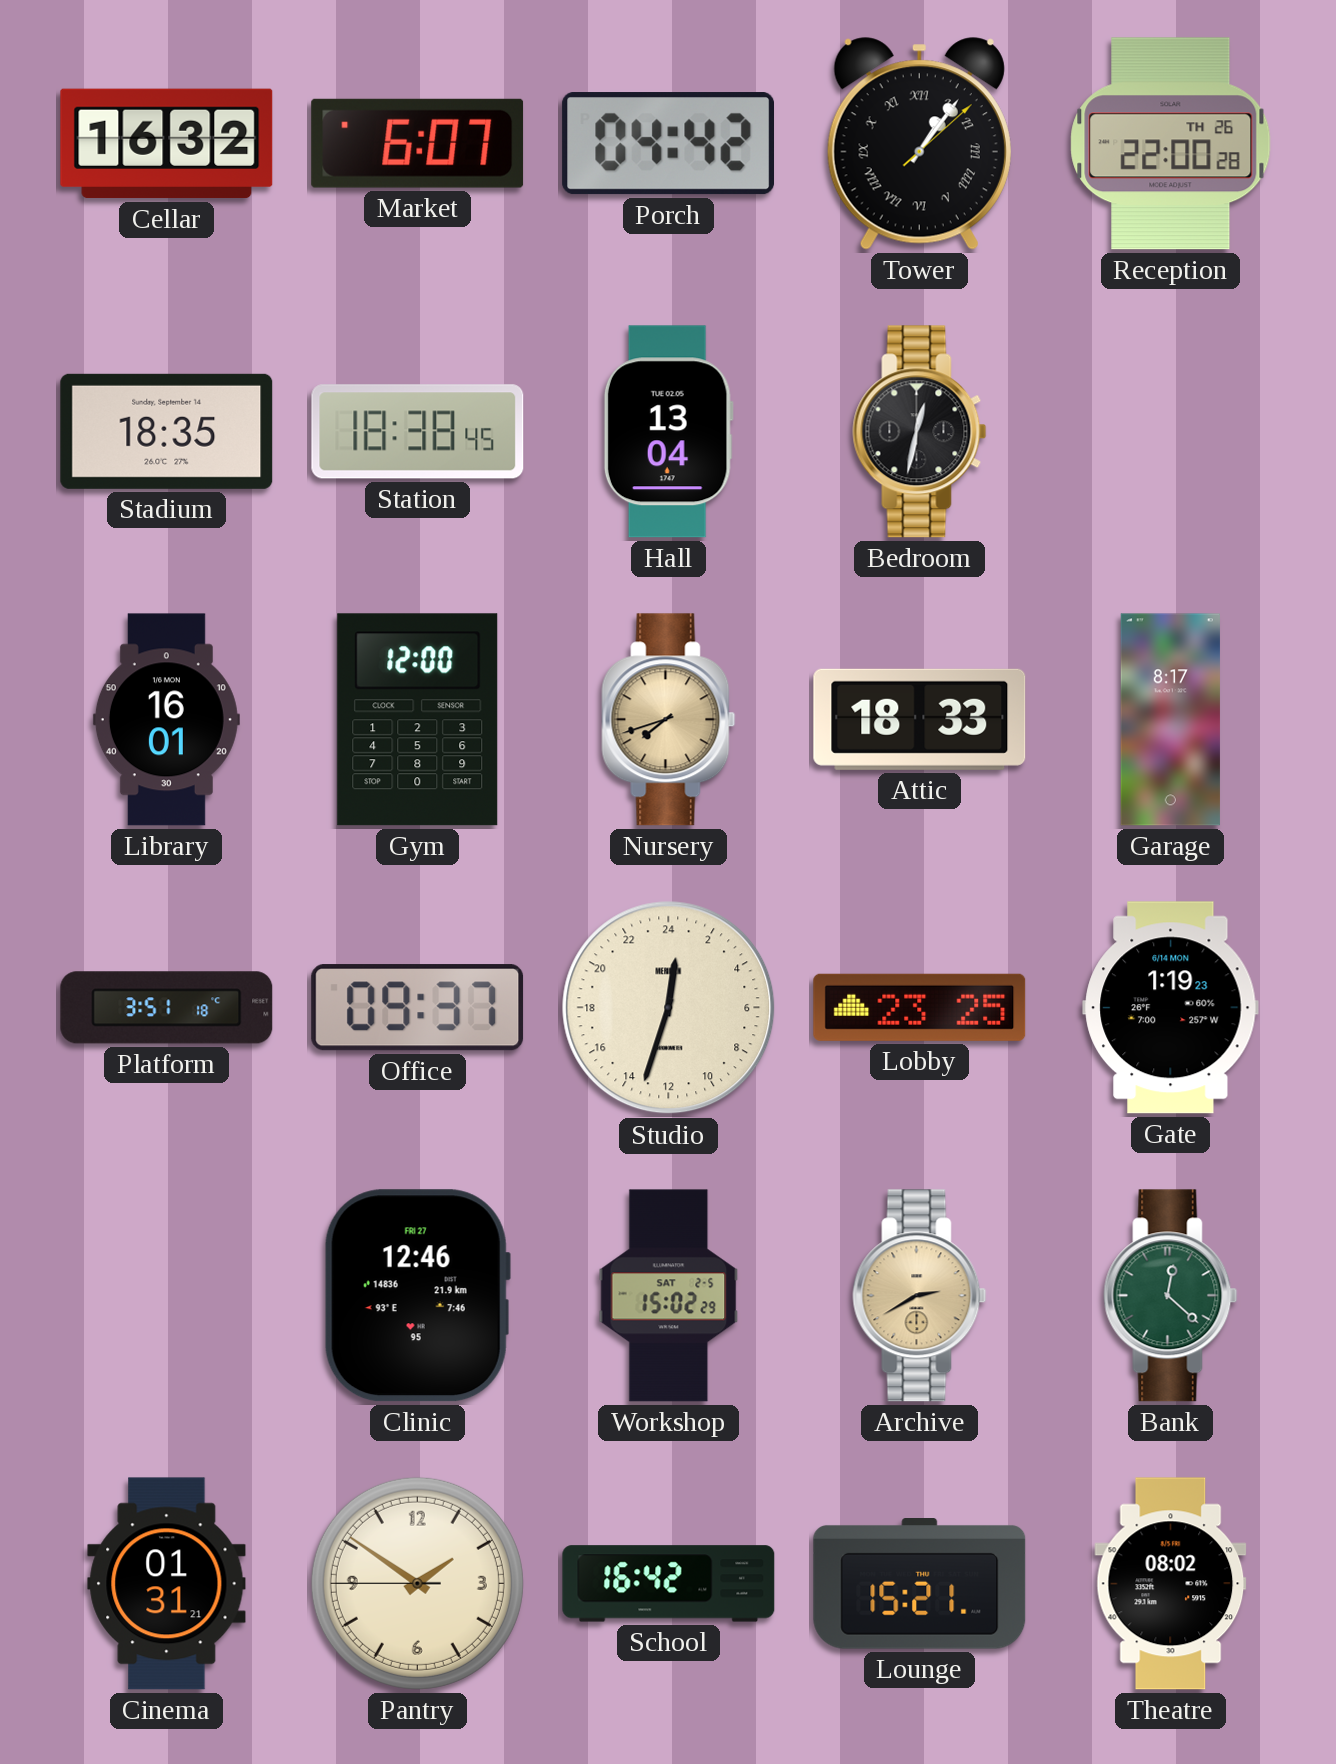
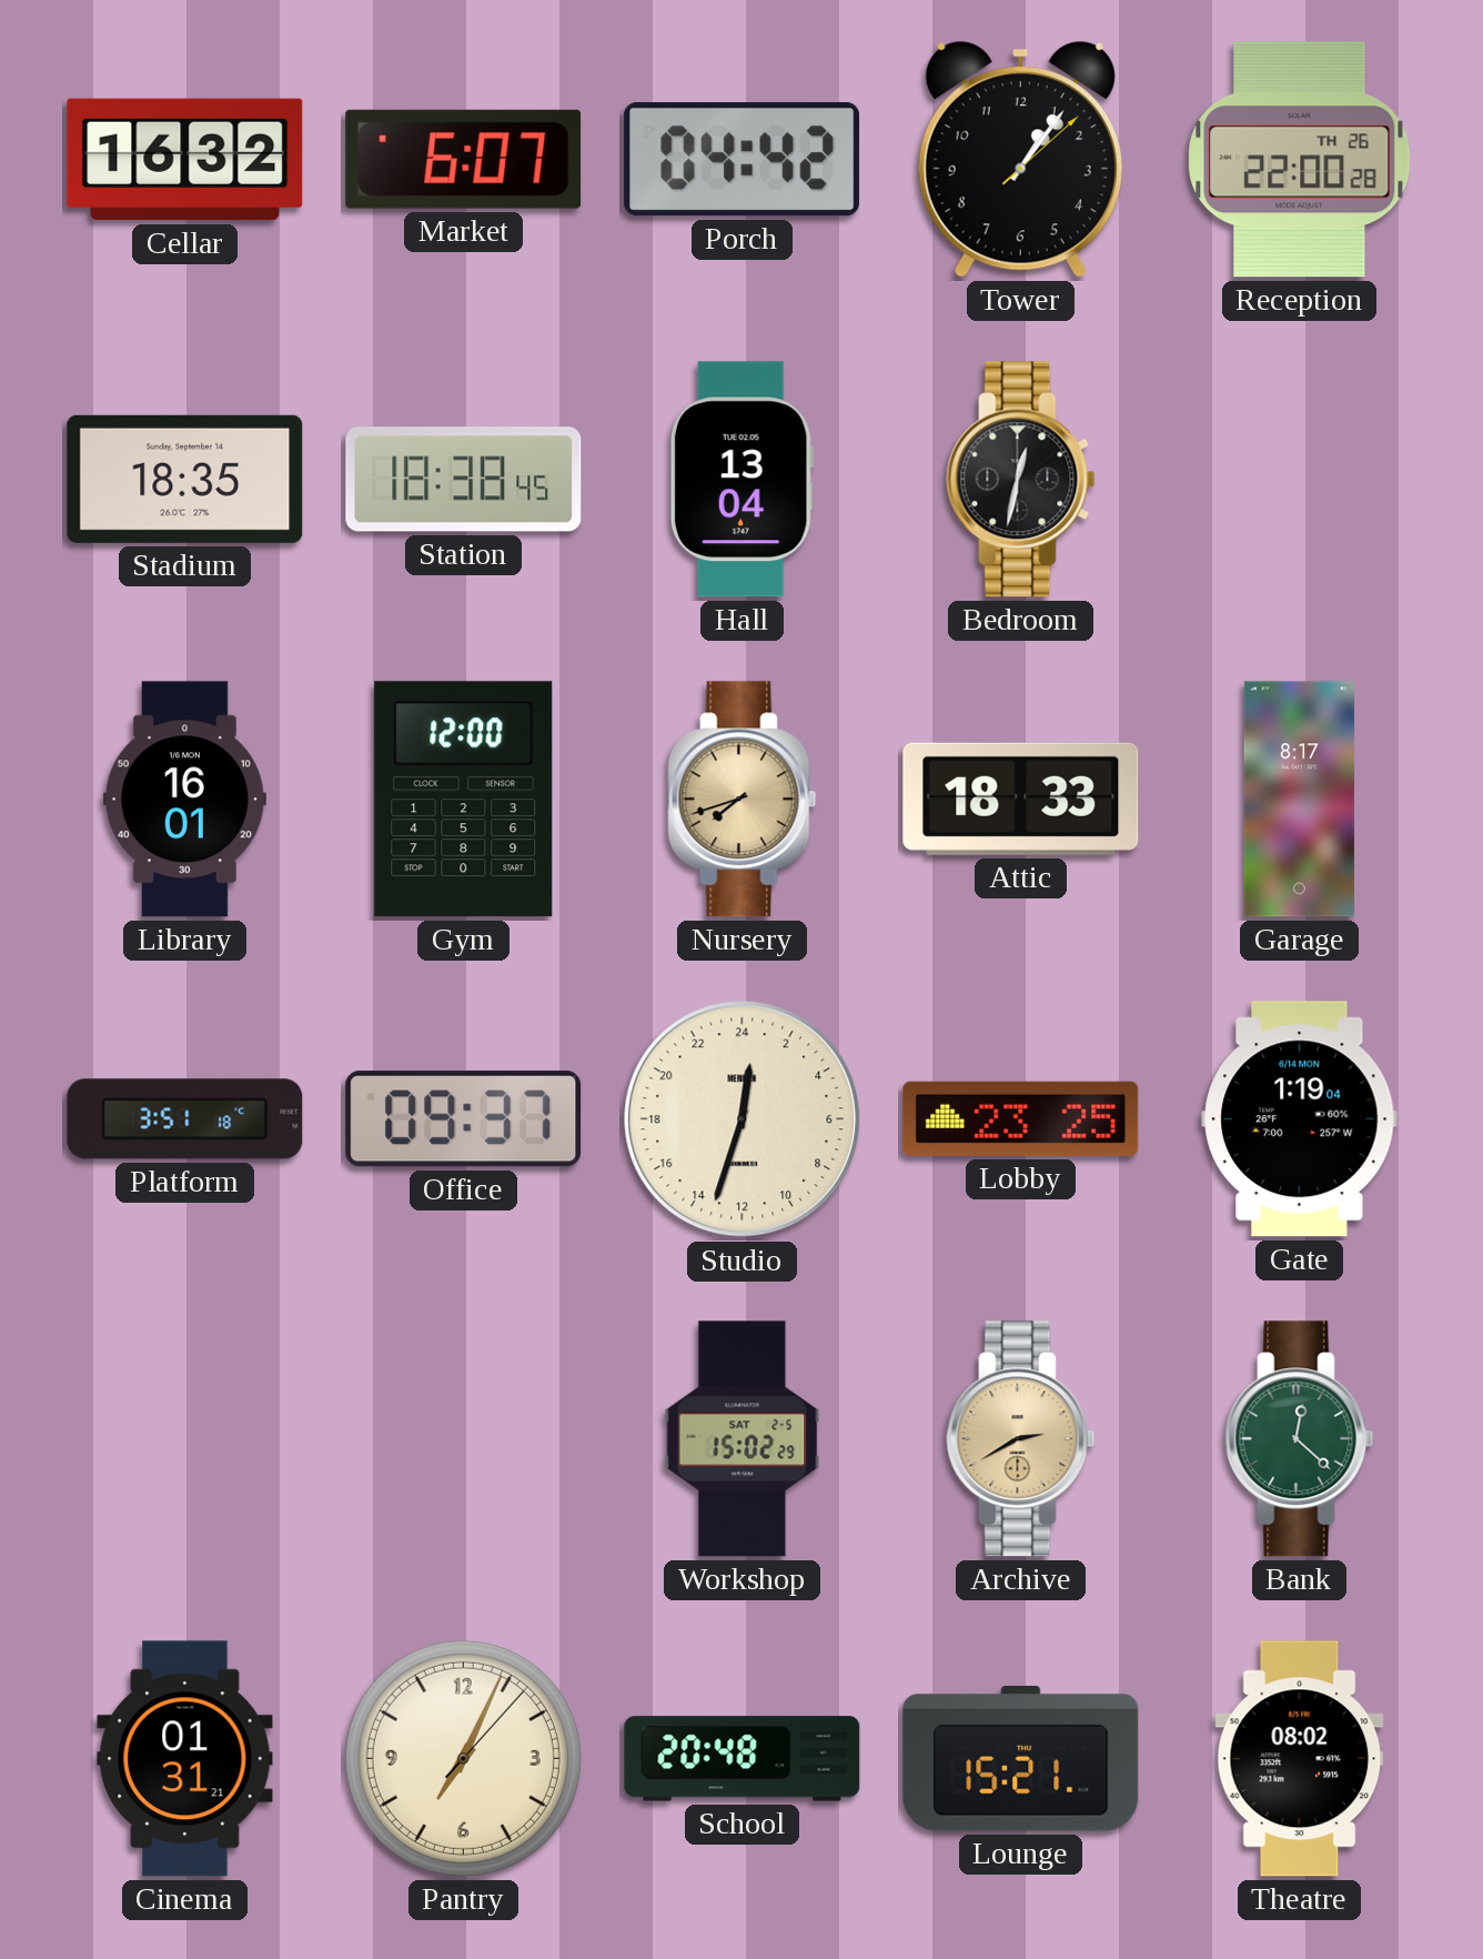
Tower numerals: Roman -> Arabic (1020, 160)
Gate: 1:19:23 -> 1:19:04 (1300, 1119)
Clinic: 12:46 -> none (417, 1296)
Pantry: 1:50 -> 7:04 (463, 1758)
School: 16:42 -> 20:48 (743, 1759)
